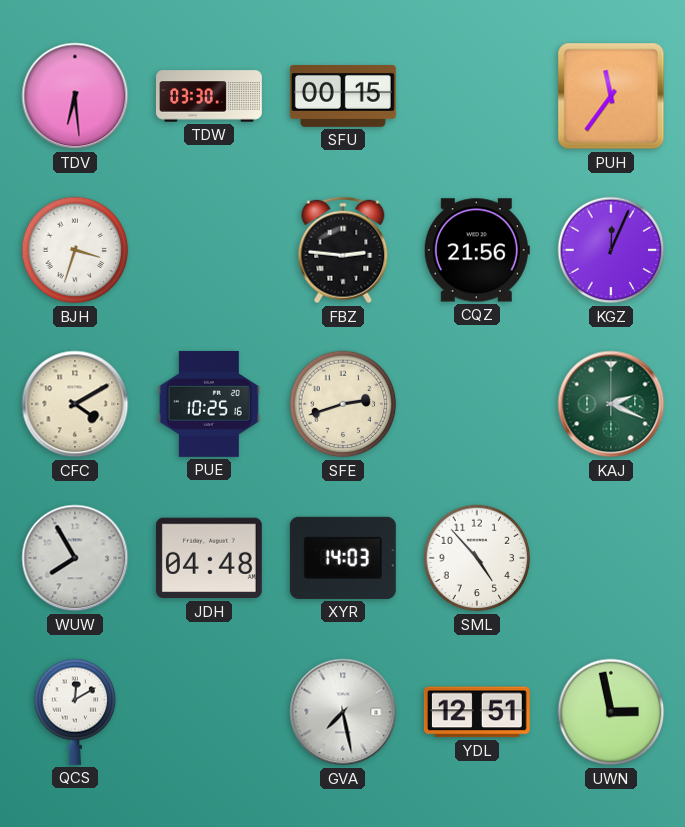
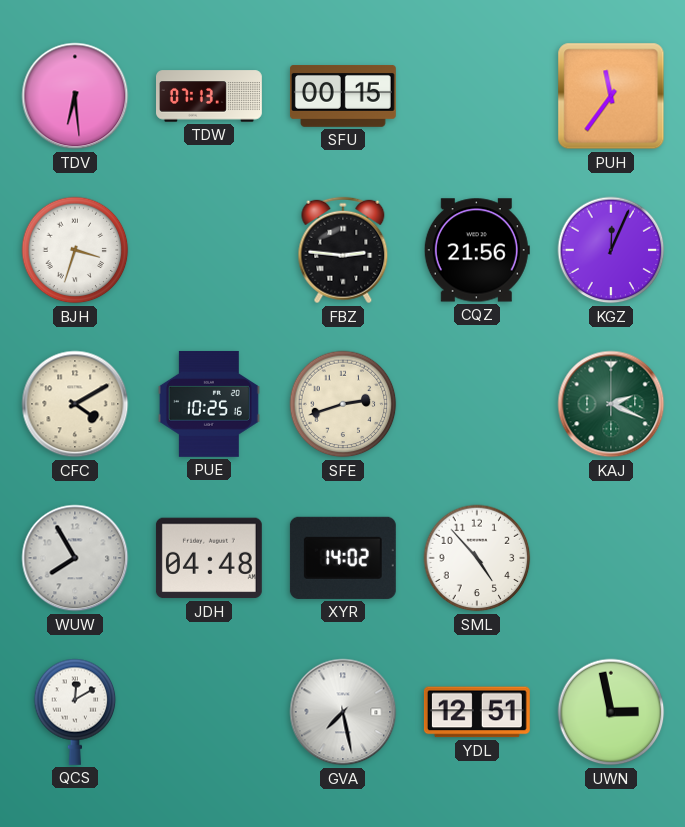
TDW: 03:30 -> 07:13 (210, 96)
XYR: 14:03 -> 14:02 (343, 558)
